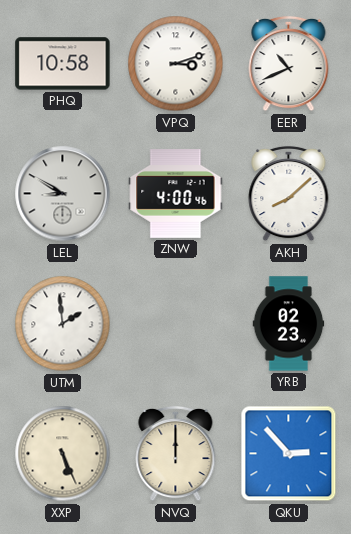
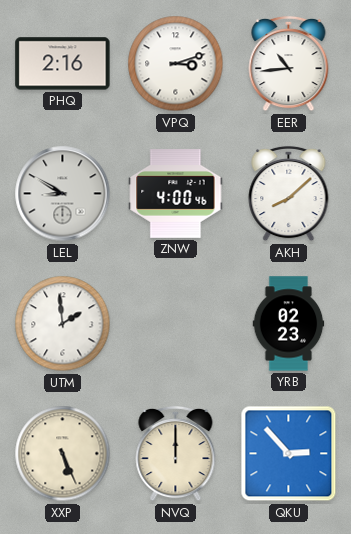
PHQ: 10:58 -> 2:16 (63, 64)
EER: 10:41 -> 10:44 (289, 64)
